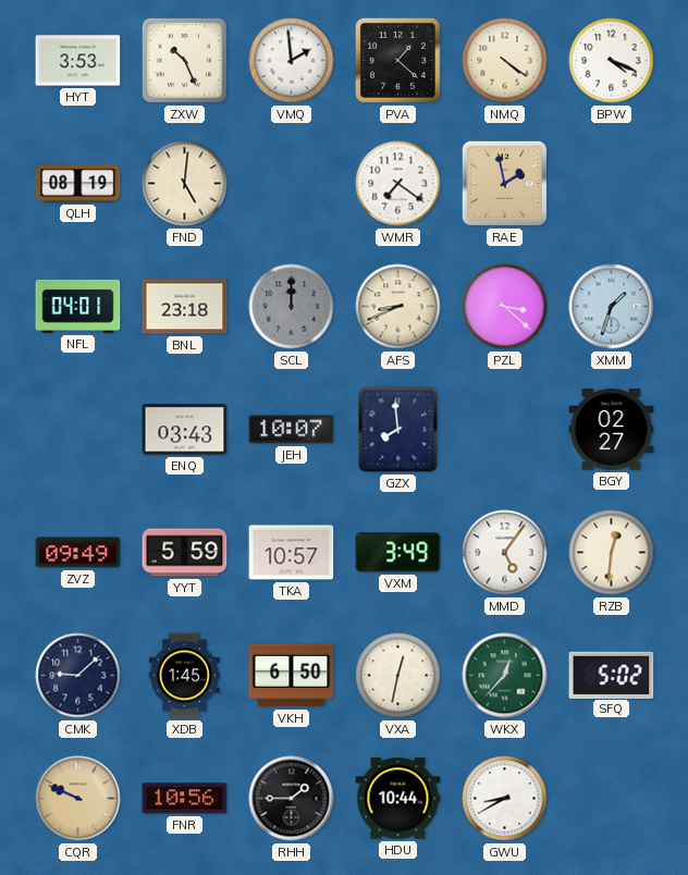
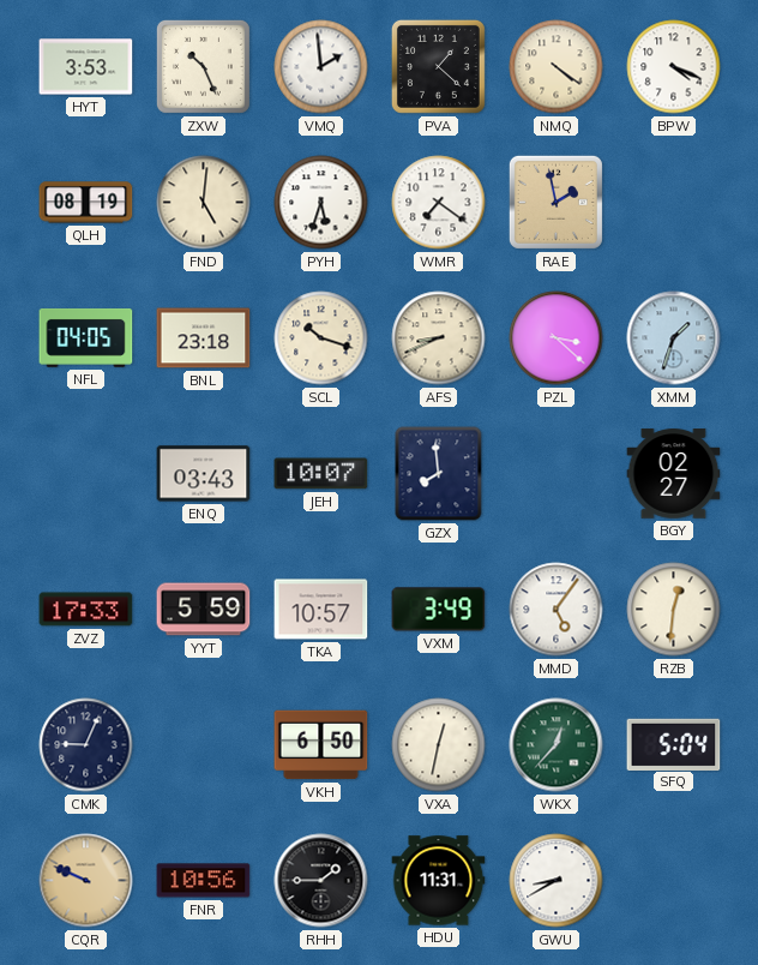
PYH: none -> 5:33 (321, 203)
NFL: 04:01 -> 04:05 (86, 337)
SCL: 12:00 -> 10:18 (321, 338)
SCL dial: grey -> cream (321, 338)
ZVZ: 09:49 -> 17:33 (86, 610)
CMK: 9:08 -> 9:04 (86, 745)
XDB: 1:45 -> none (184, 676)
SFQ: 5:02 -> 5:04 (674, 744)
HDU: 10:44 -> 11:31 (439, 881)
